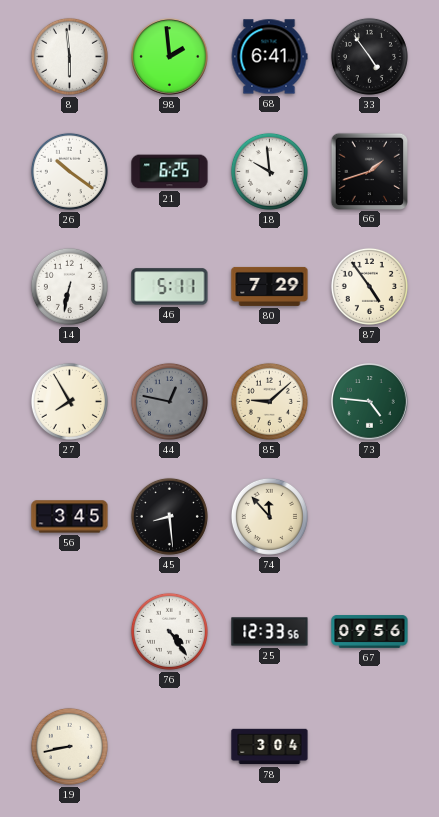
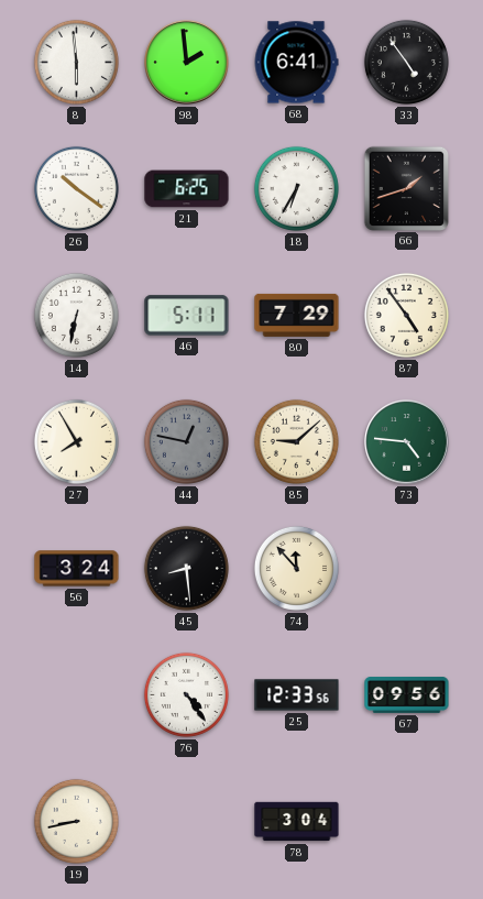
18: 9:59 -> 6:35 (296, 188)
56: 3:45 -> 3:24 (77, 569)
